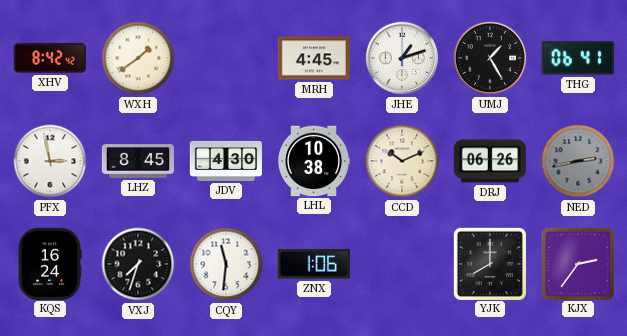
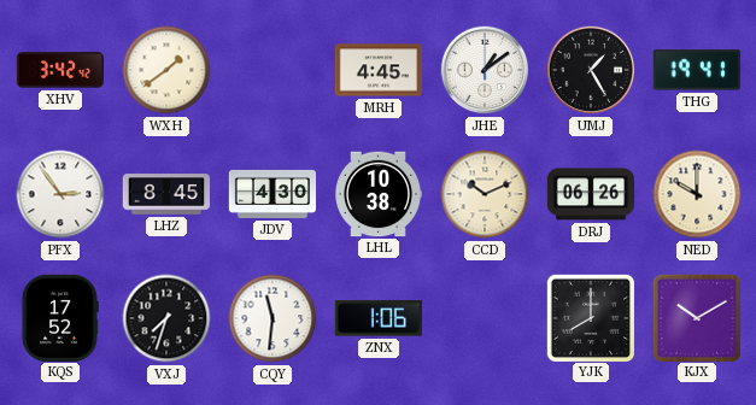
XHV: 8:42 -> 3:42 (60, 70)
JHE: 1:12 -> 1:09 (485, 70)
THG: 06:41 -> 19:41 (697, 70)
PFX: 2:58 -> 2:54 (60, 194)
NED: 2:43 -> 10:00 (697, 194)
NED dial: grey -> cream (697, 194)
KQS: 16:24 -> 17:52 (60, 317)
KJX: 2:36 -> 10:10 (696, 317)
